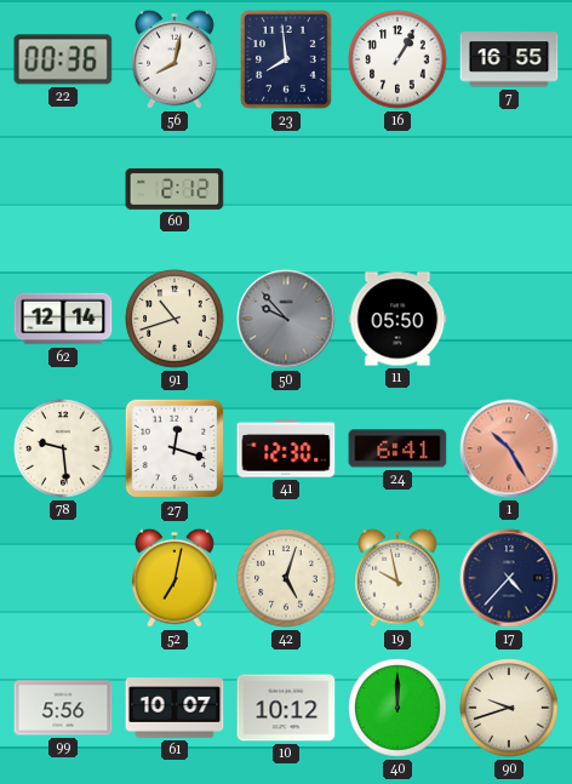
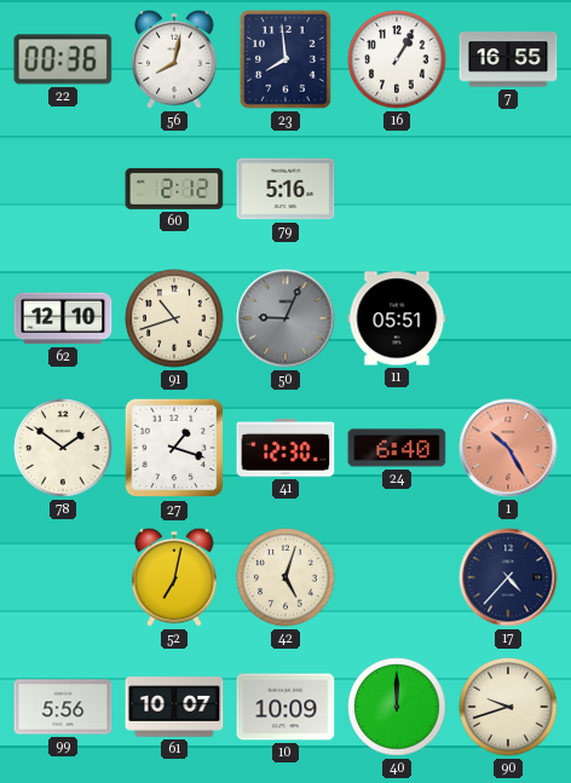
79: none -> 5:16 (285, 189)
62: 12:14 -> 12:10 (63, 318)
50: 9:53 -> 9:04 (285, 318)
11: 05:50 -> 05:51 (397, 318)
78: 9:29 -> 1:51 (63, 448)
27: 12:18 -> 1:18 (174, 448)
24: 6:41 -> 6:40 (397, 448)
19: 9:58 -> none (397, 578)
10: 10:12 -> 10:09 (285, 707)
